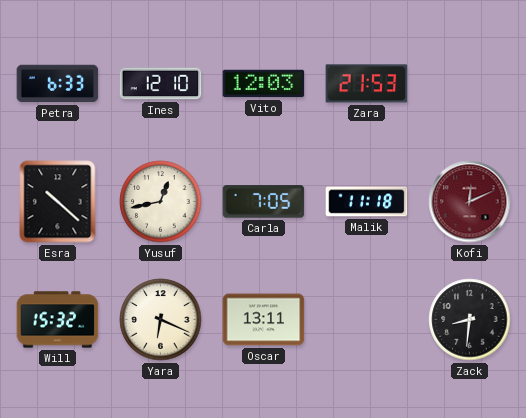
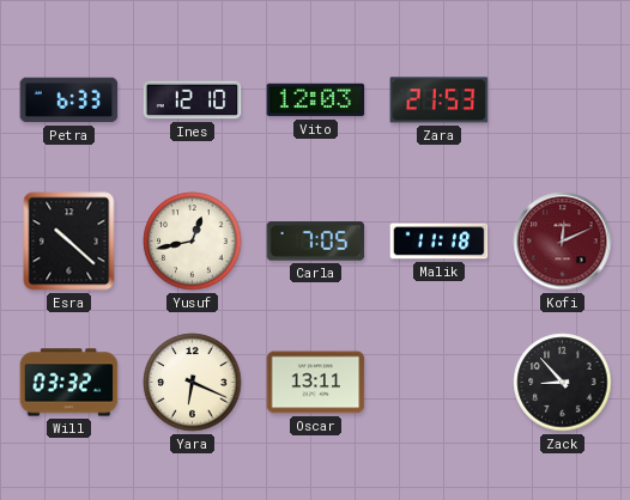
Will: 15:32 -> 03:32 (69, 383)
Zack: 8:31 -> 8:53 (563, 383)
